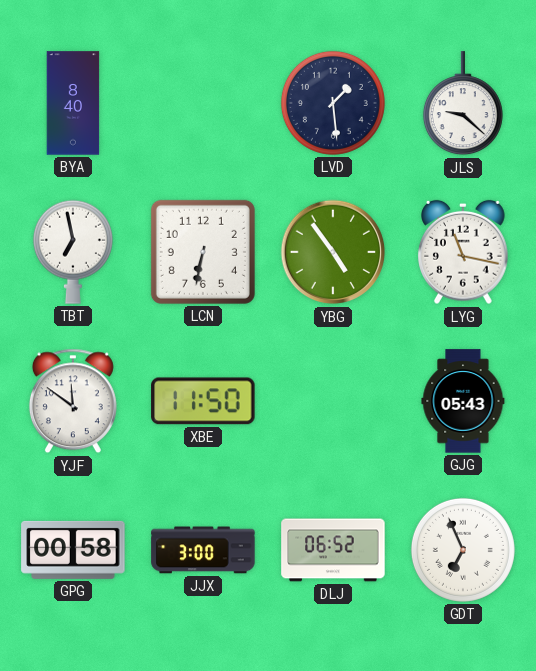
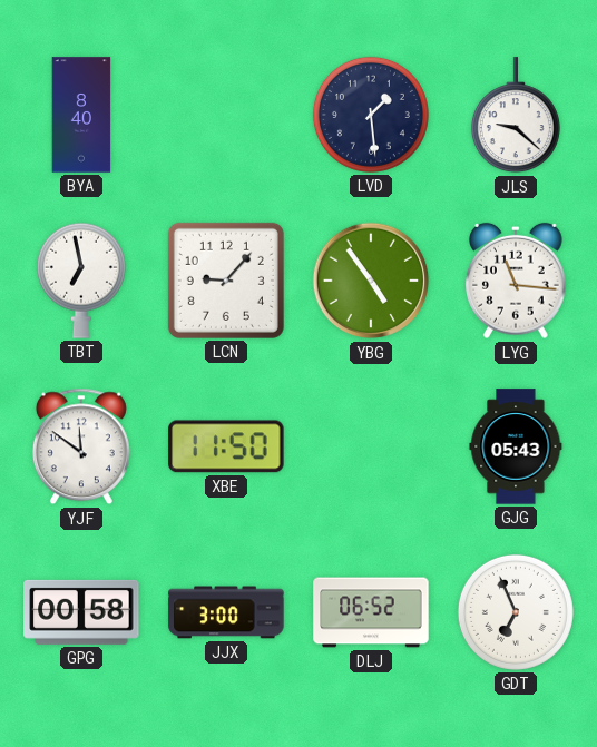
LCN: 6:32 -> 9:07 (226, 281)
LYG: 11:17 -> 11:16 (517, 281)
